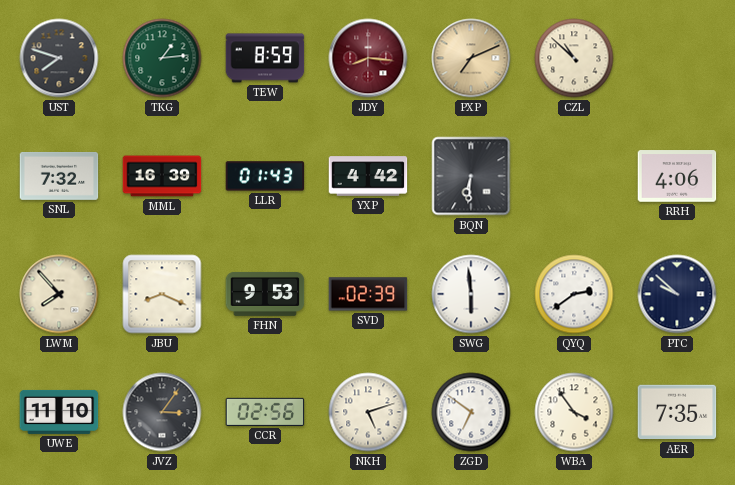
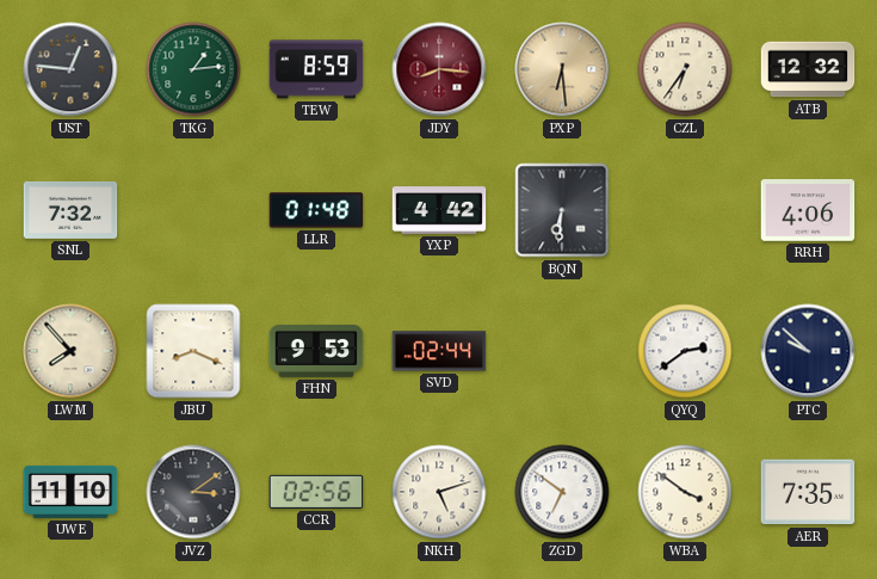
UST: 7:48 -> 12:46 (70, 69)
PXP: 7:11 -> 6:29 (562, 69)
CZL: 10:52 -> 6:36 (685, 69)
ATB: none -> 12:32 (808, 69)
MML: 16:39 -> none (162, 176)
LLR: 01:43 -> 01:48 (316, 210)
SVD: 02:39 -> 02:44 (439, 351)
SWG: 5:59 -> none (471, 294)
JVZ: 3:06 -> 3:09 (193, 492)
WBA: 3:54 -> 3:51 (685, 492)
